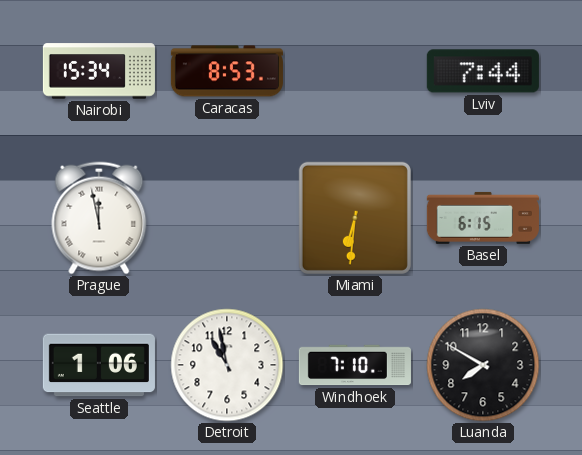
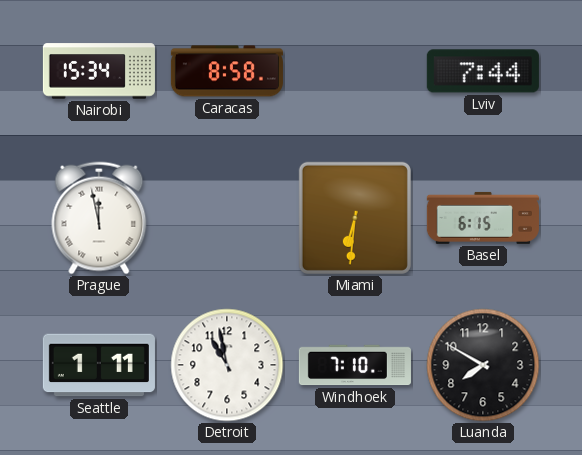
Caracas: 8:53 -> 8:58 (227, 71)
Seattle: 1:06 -> 1:11 (99, 365)
